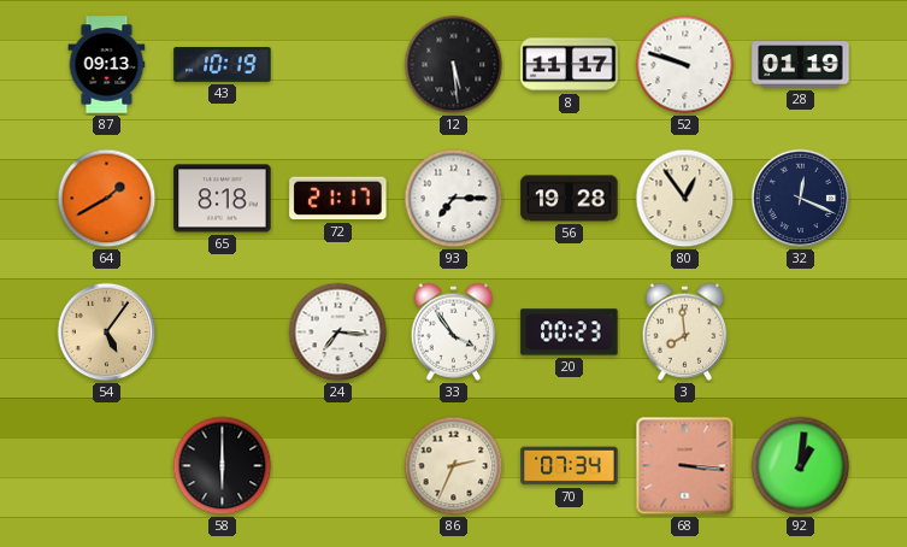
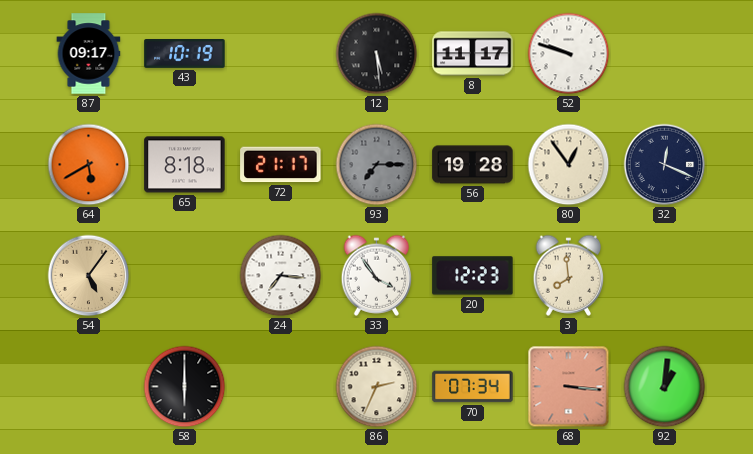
87: 09:13 -> 09:17 (89, 54)
28: 01:19 -> none (801, 65)
64: 1:40 -> 5:40 (89, 165)
93 dial: white -> grey (377, 165)
20: 00:23 -> 12:23 (473, 276)
